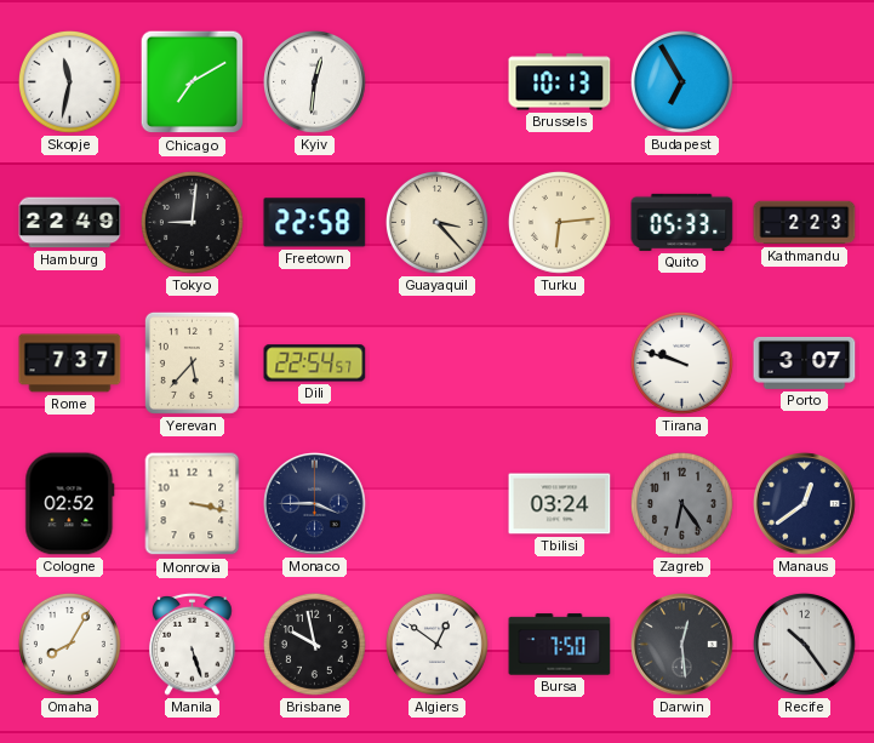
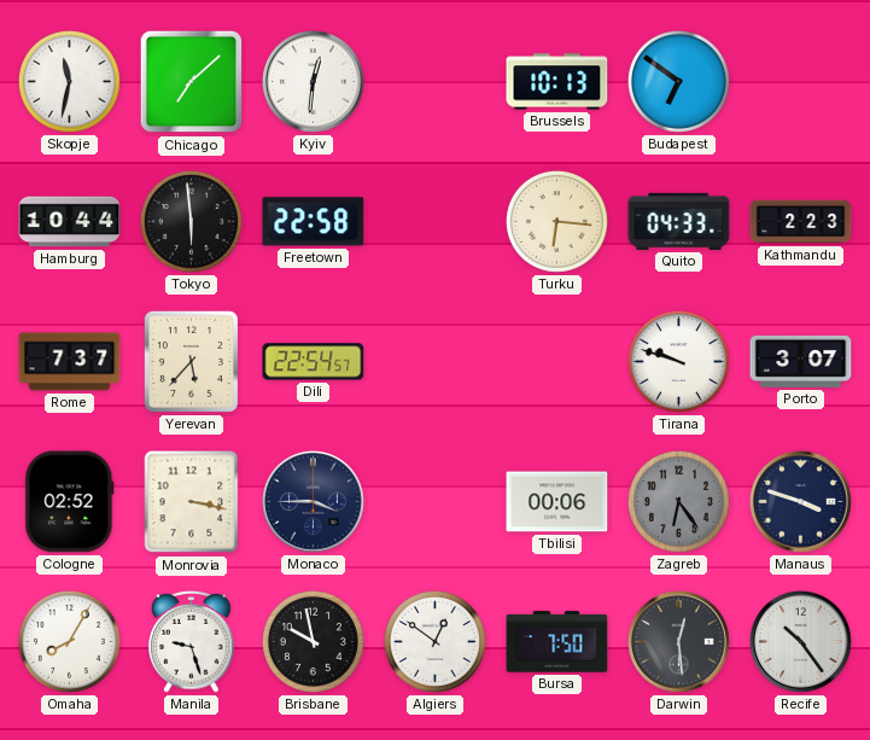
Chicago: 7:10 -> 7:08 (192, 82)
Budapest: 6:55 -> 6:51 (678, 81)
Hamburg: 22:49 -> 10:44 (70, 222)
Tokyo: 9:01 -> 5:59 (191, 221)
Guayaquil: 3:23 -> none (436, 222)
Turku: 6:14 -> 6:16 (556, 221)
Quito: 05:33 -> 04:33 (679, 221)
Tbilisi: 03:24 -> 00:06 (557, 502)
Manaus: 12:39 -> 3:48 (801, 502)
Manila: 5:27 -> 9:27 (192, 641)
